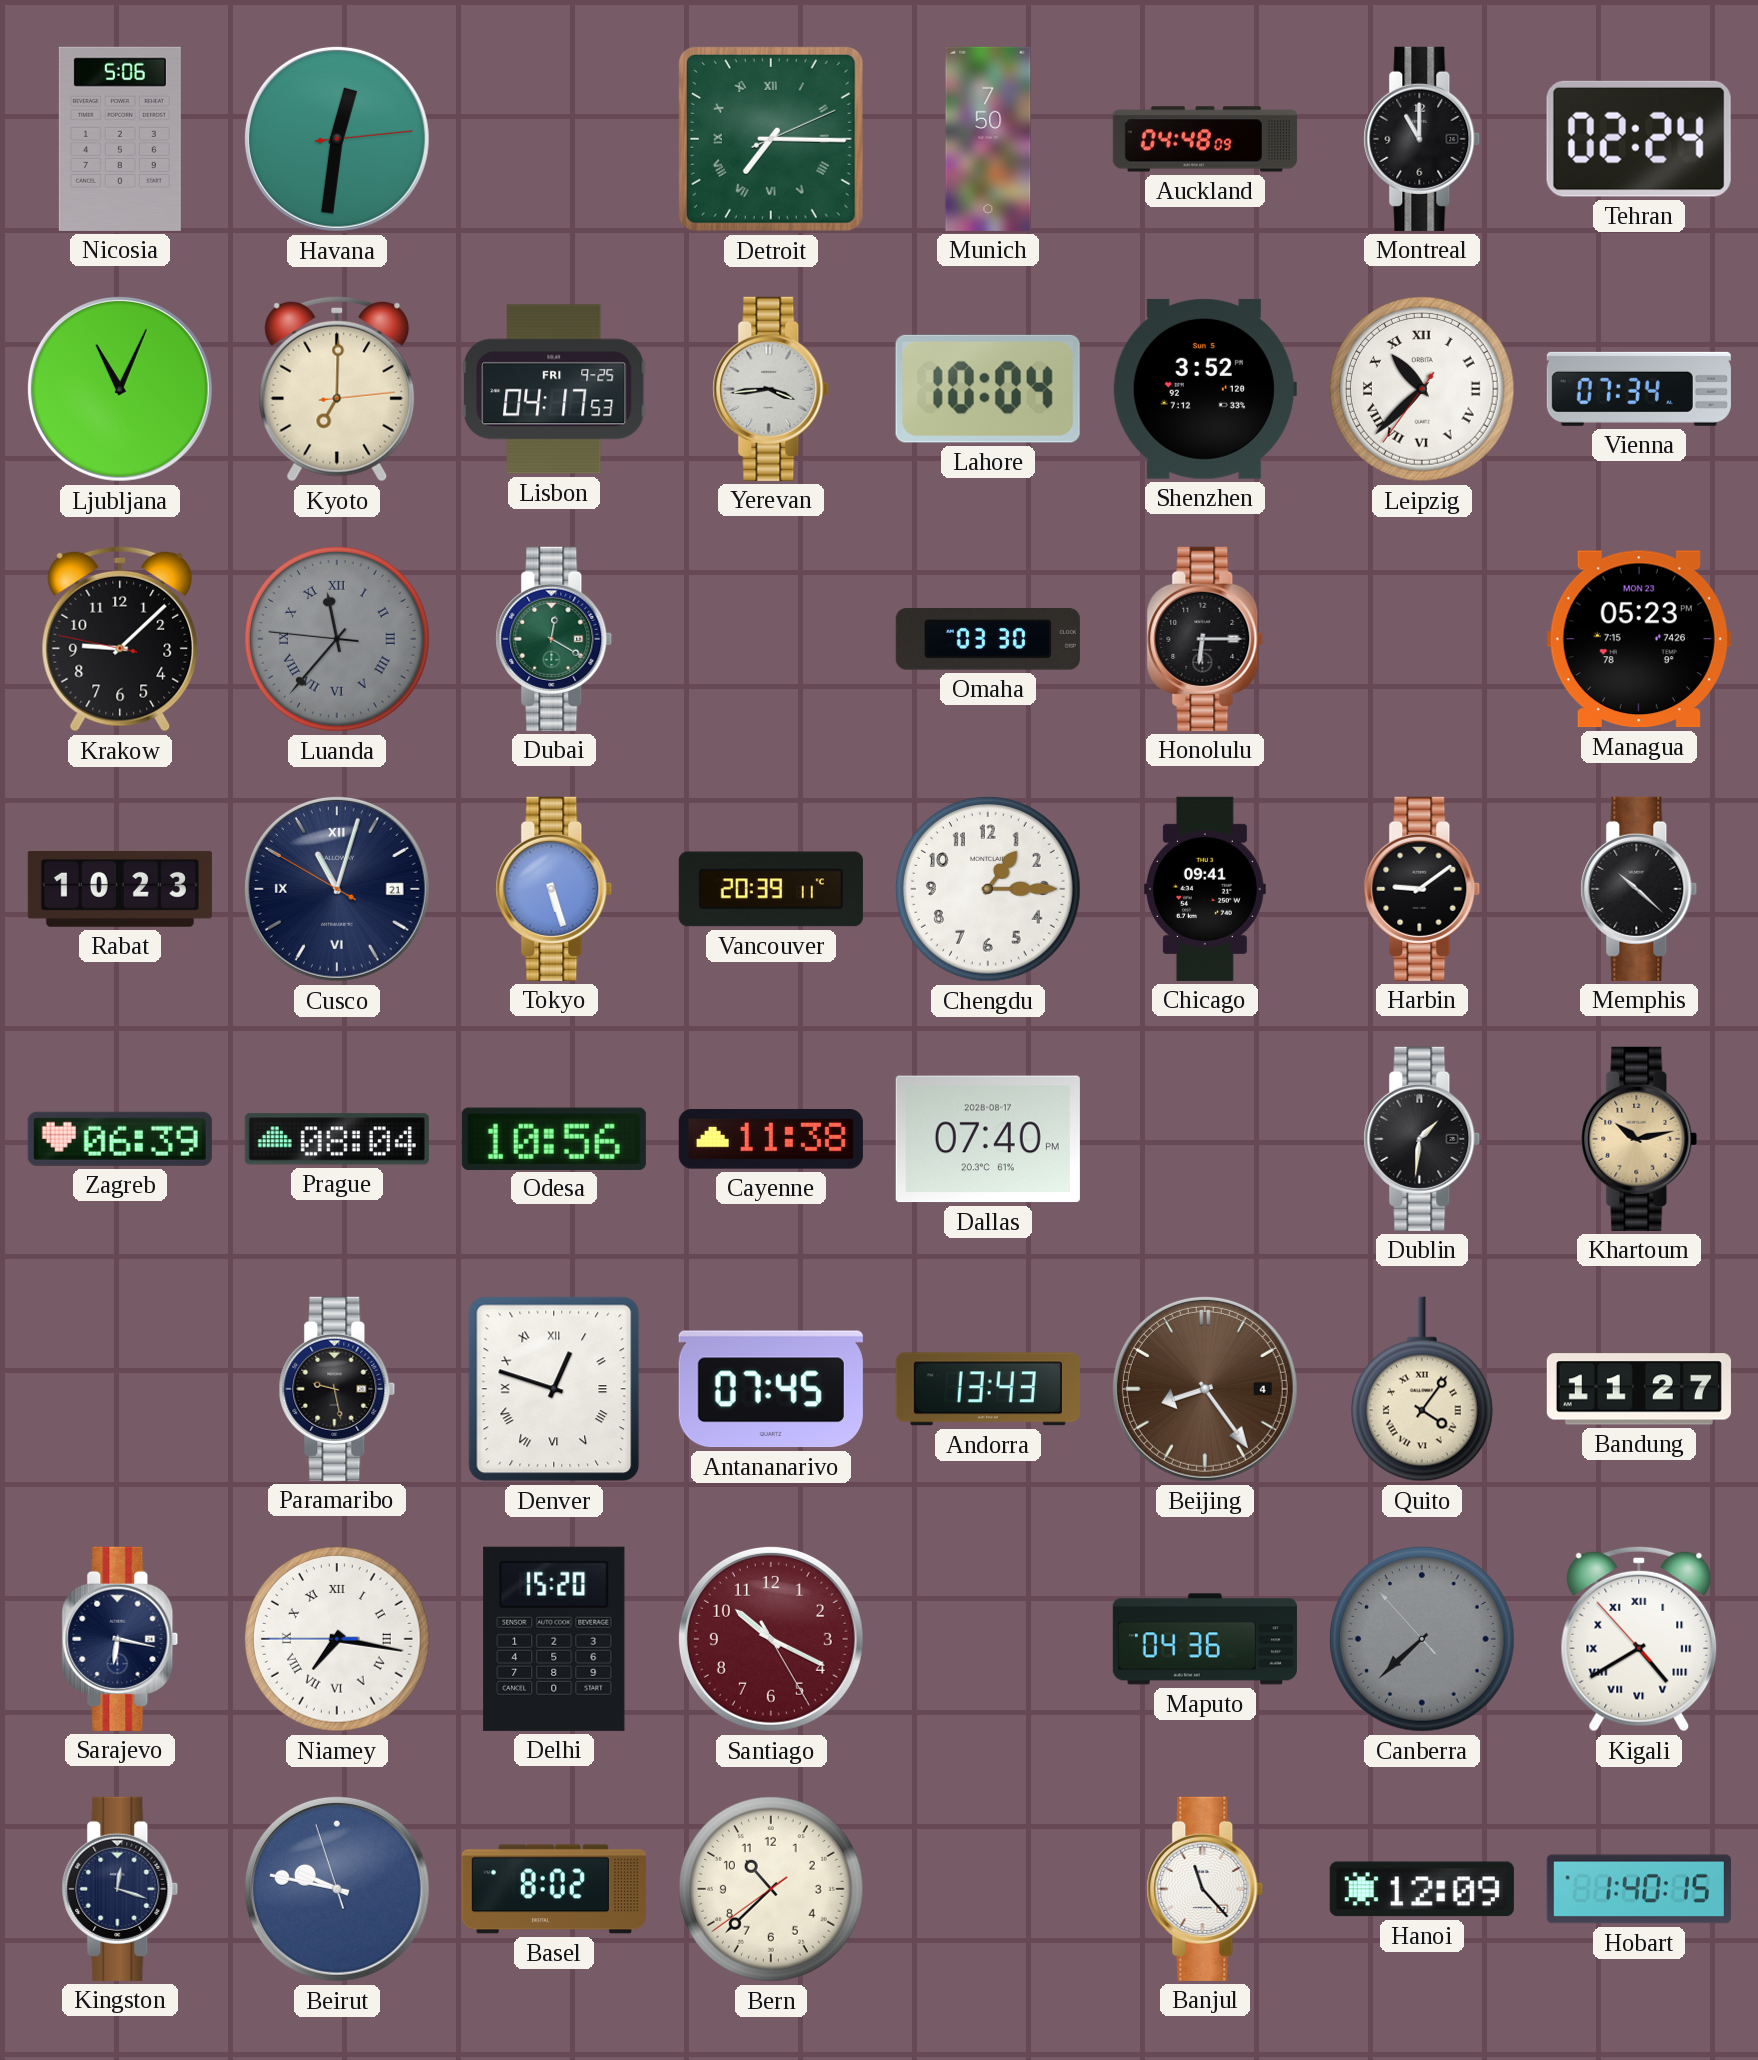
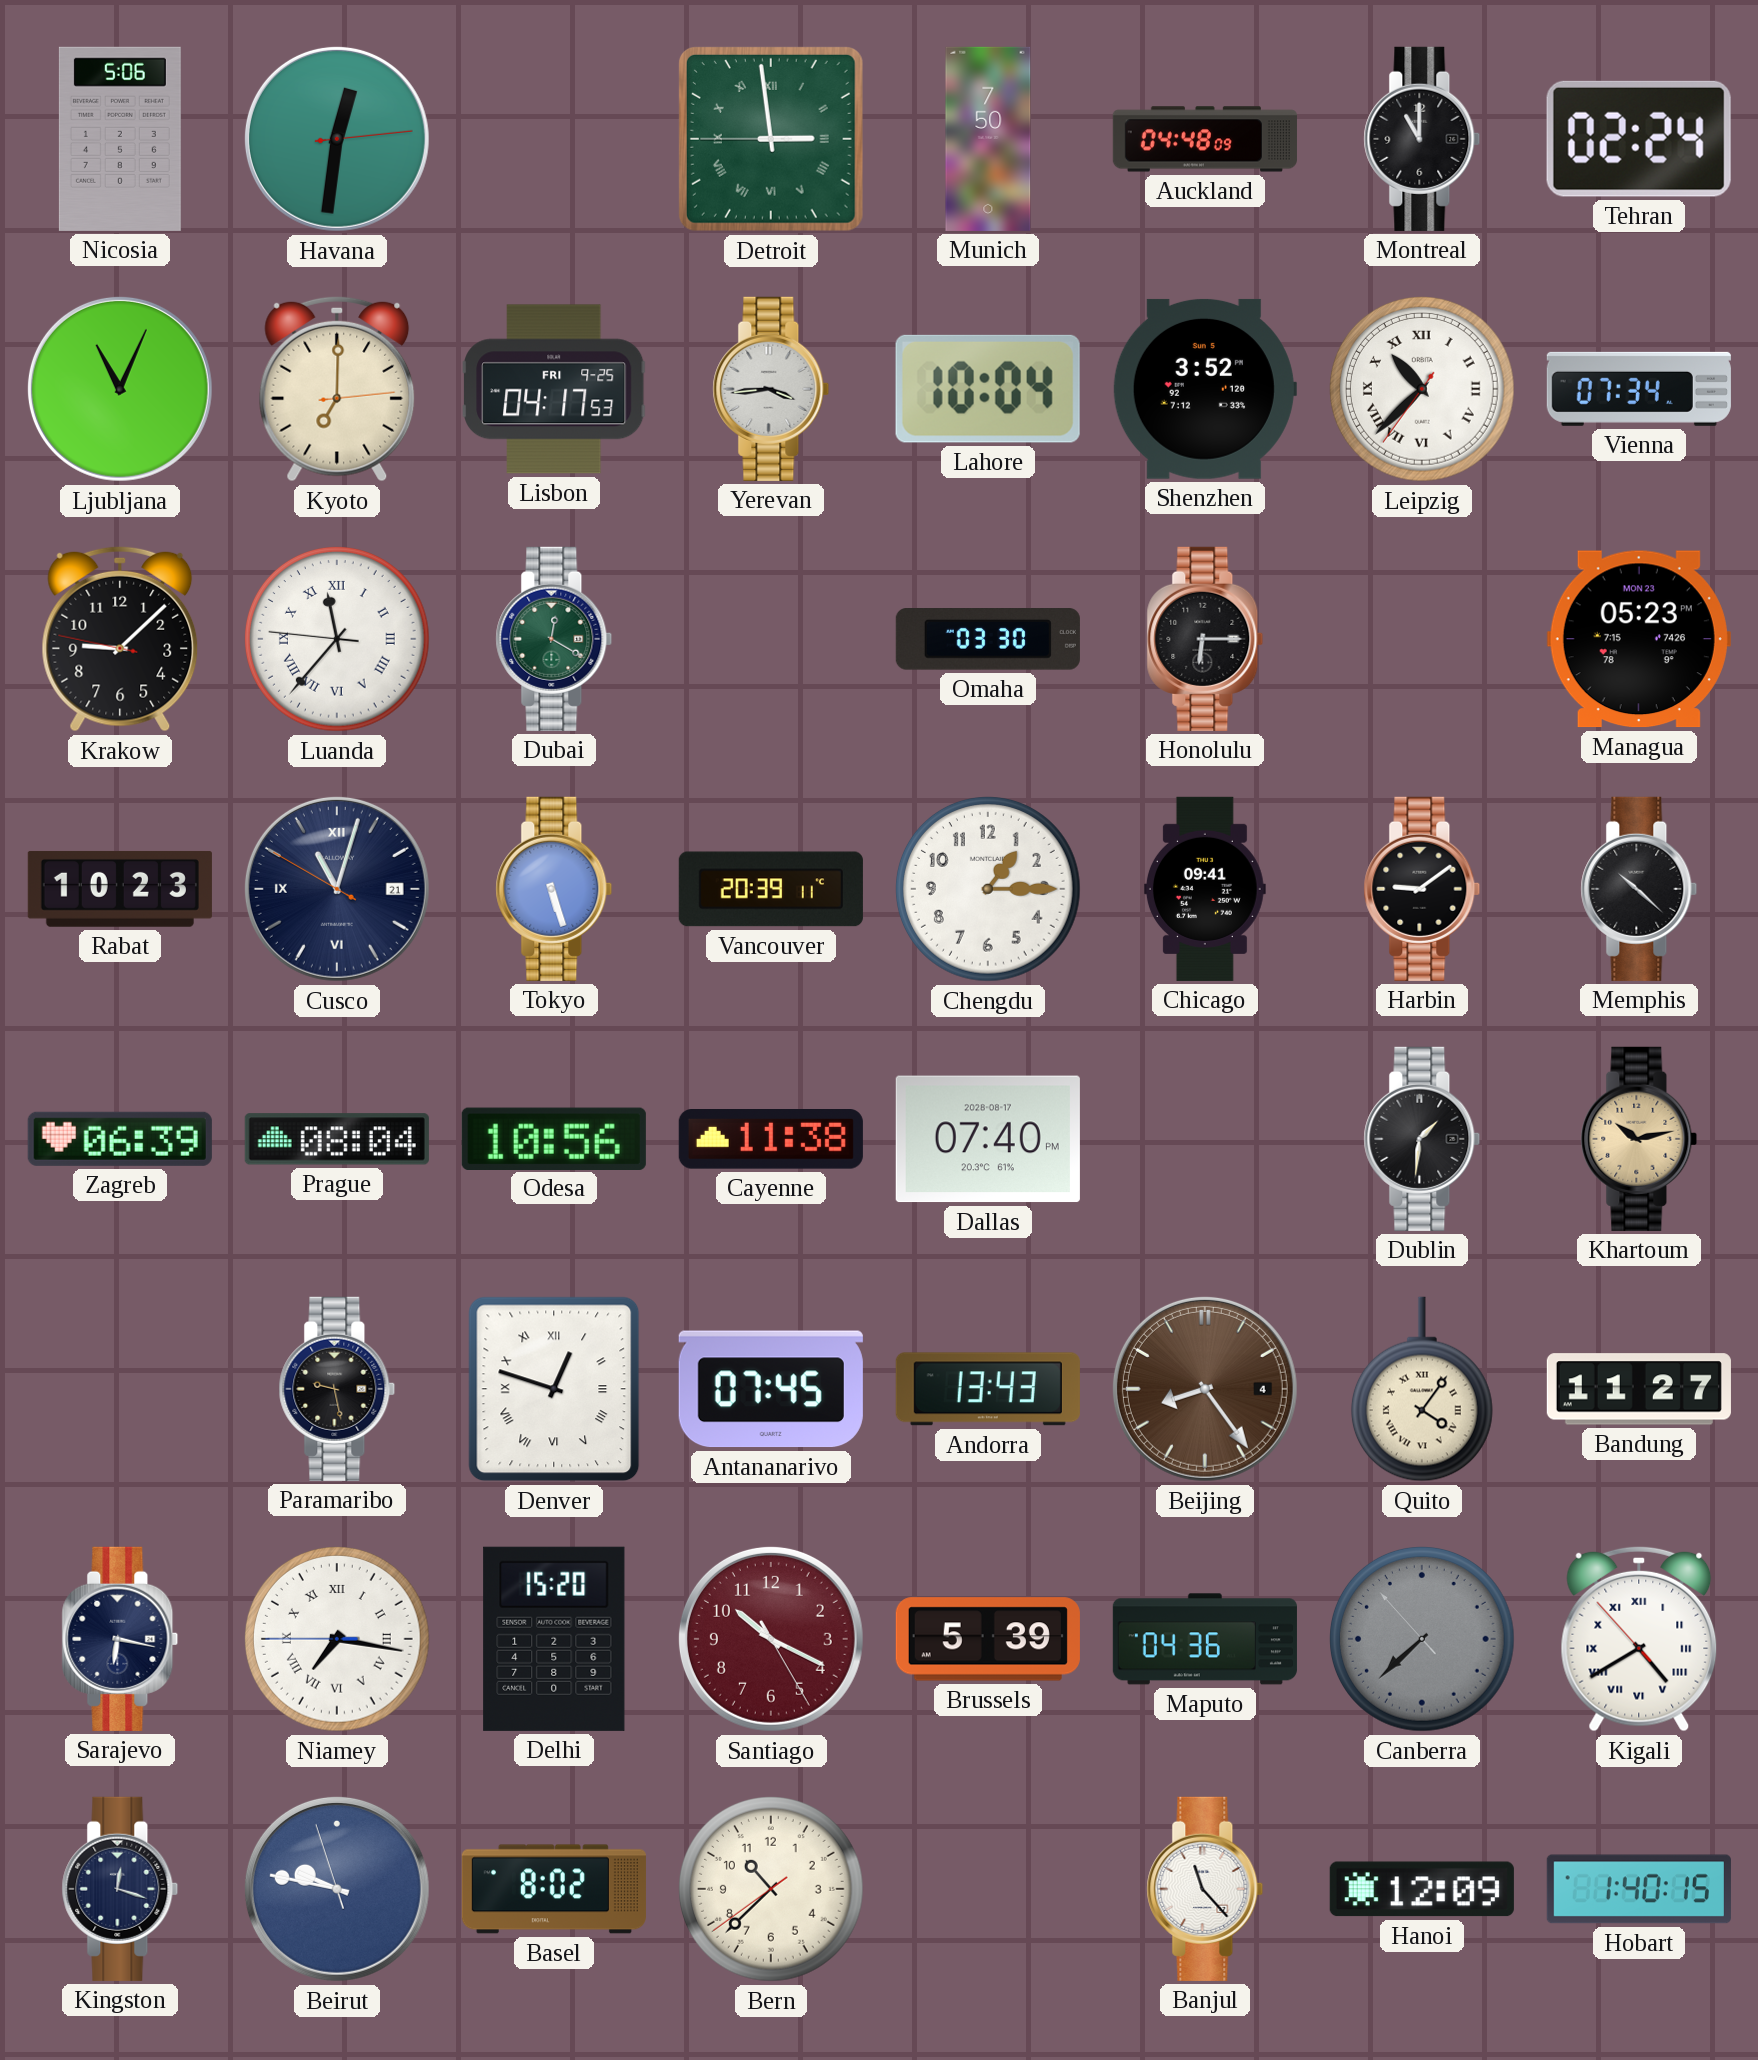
Detroit: 7:15 -> 2:58 (771, 139)
Luanda dial: grey -> white (338, 640)
Brussels: none -> 5:39 (988, 1639)
